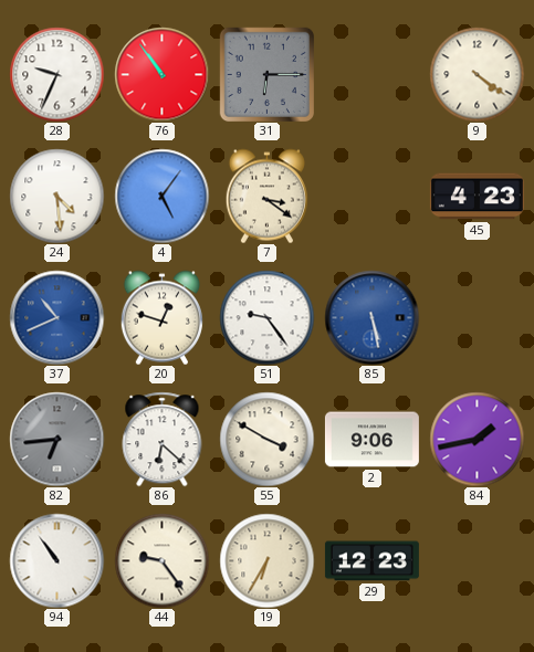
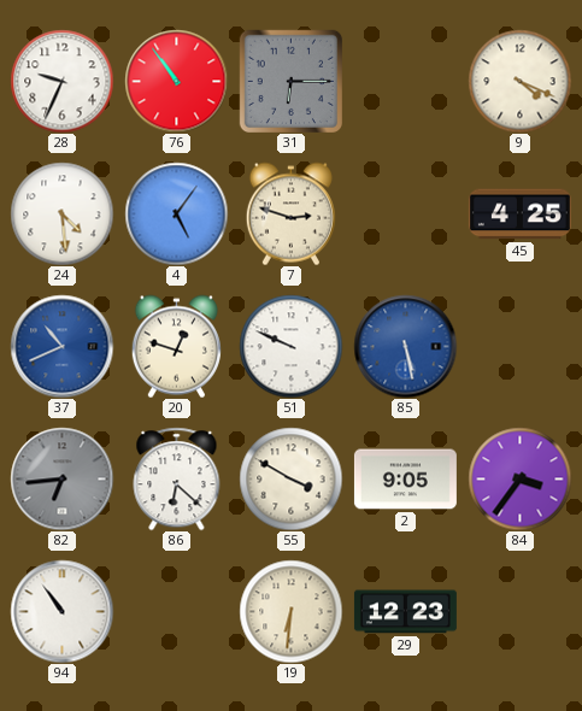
9: 4:21 -> 4:19 (519, 81)
7: 3:21 -> 2:48 (290, 213)
45: 4:23 -> 4:25 (519, 215)
51: 9:24 -> 9:49 (290, 346)
2: 9:06 -> 9:05 (405, 480)
84: 1:43 -> 3:36 (519, 478)
44: 9:24 -> none (161, 560)
19: 6:35 -> 6:31 (290, 611)
